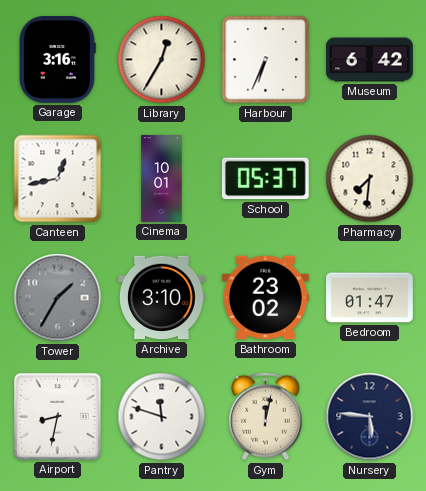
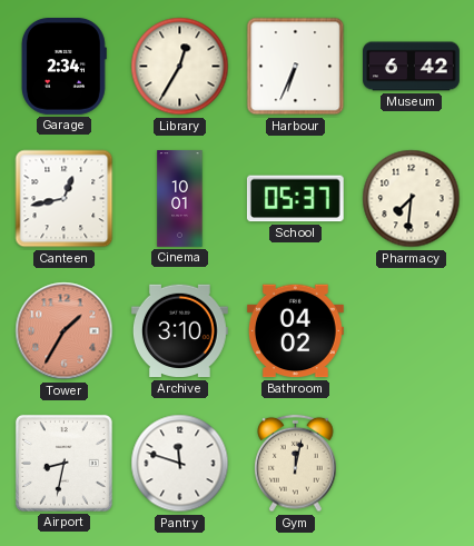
Garage: 3:16 -> 2:34 (63, 67)
Tower dial: grey -> salmon (65, 331)
Bathroom: 23:02 -> 04:02 (295, 331)
Bedroom: 01:47 -> none (370, 298)
Nursery: 5:46 -> none (370, 417)
